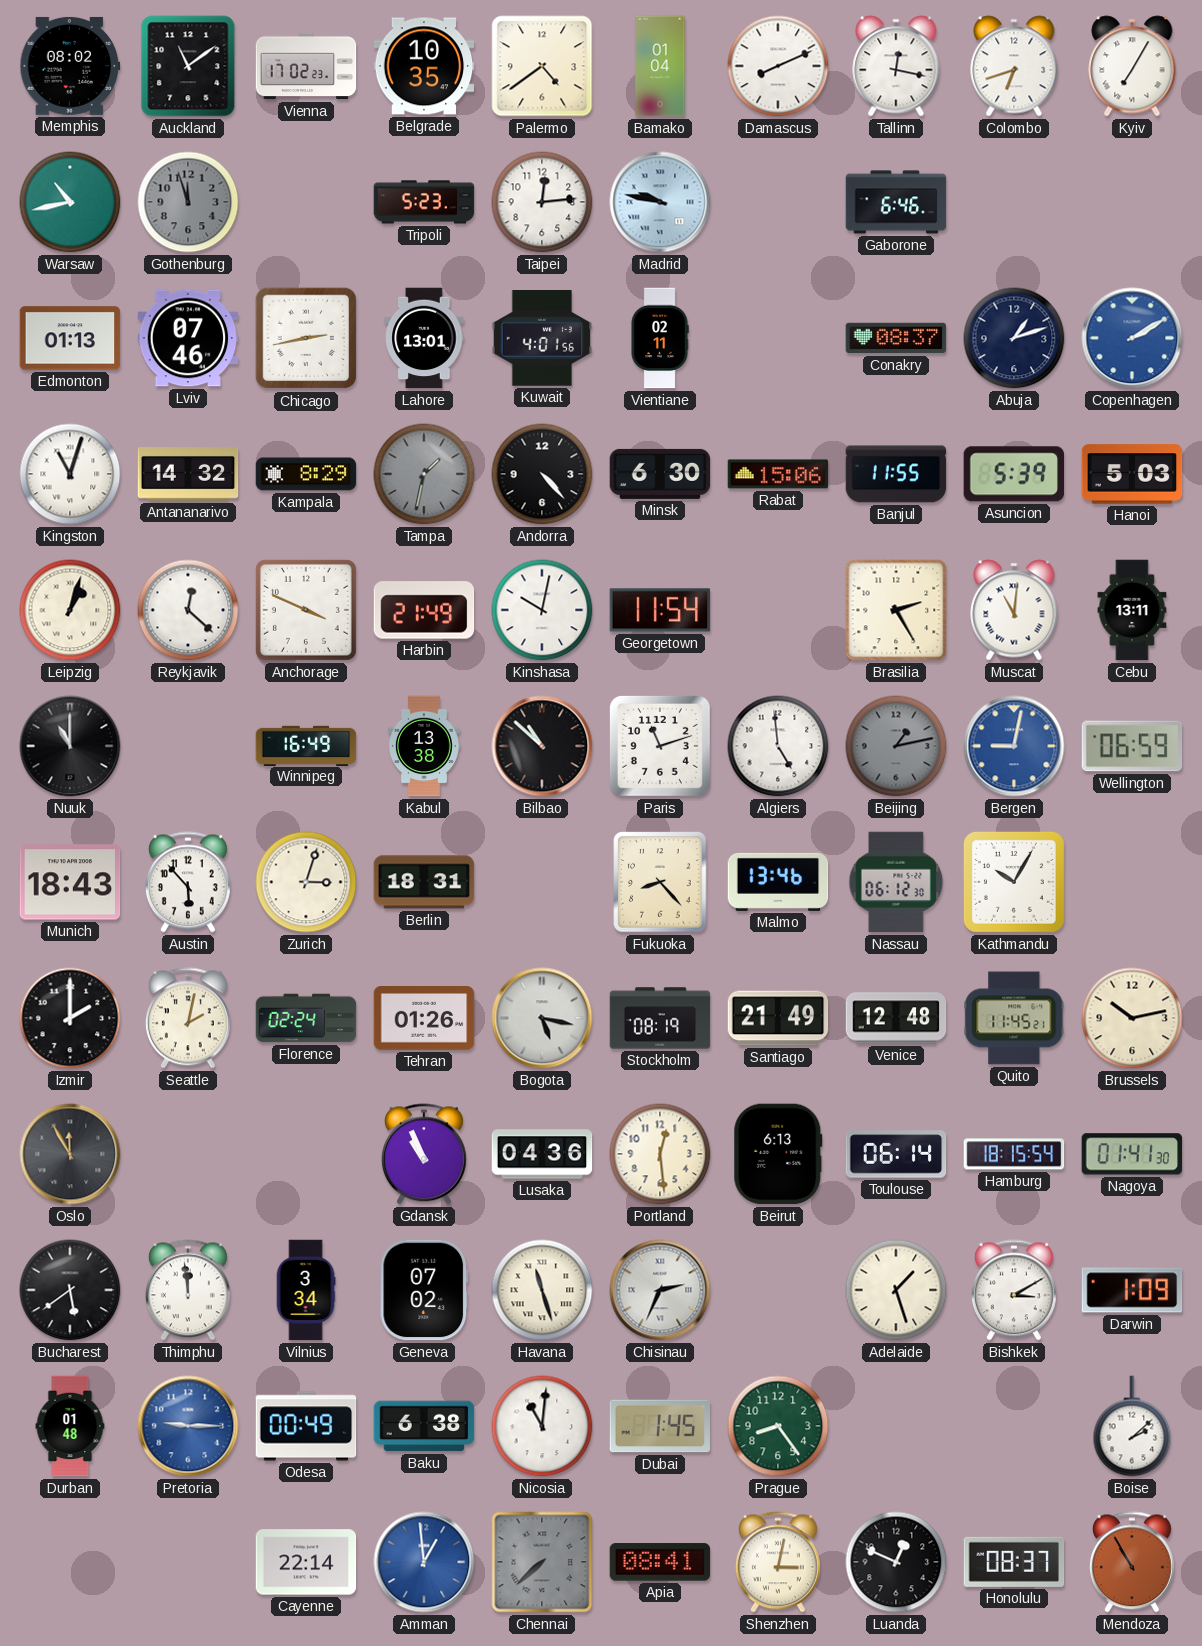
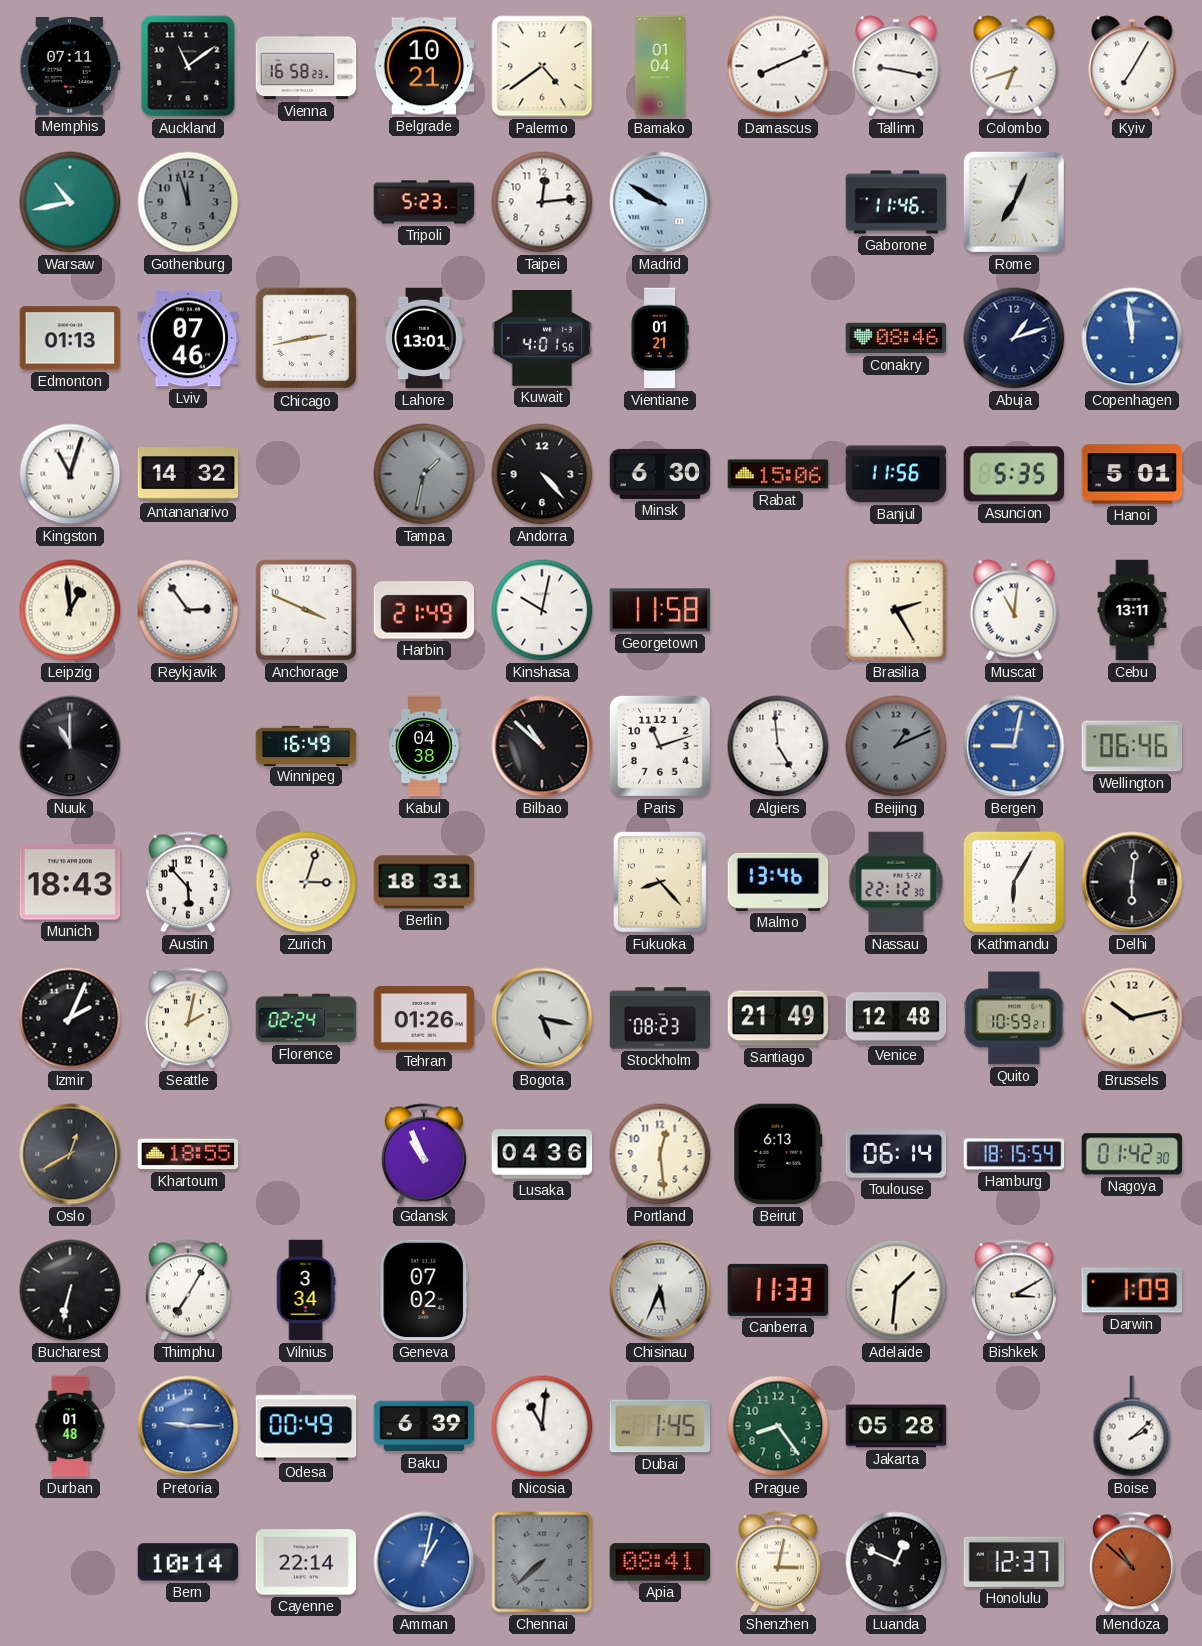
Memphis: 08:02 -> 07:11 (70, 66)
Vienna: 17:02 -> 16:58 (306, 66)
Belgrade: 10:35 -> 10:21 (424, 66)
Tallinn: 12:17 -> 9:17 (896, 66)
Madrid: 9:47 -> 9:50 (660, 202)
Gaborone: 6:46 -> 11:46 (896, 202)
Rome: none -> 7:04 (1014, 202)
Vientiane: 02:11 -> 01:21 (660, 338)
Conakry: 08:37 -> 08:46 (896, 338)
Copenhagen: 2:10 -> 11:59 (1132, 338)
Kampala: 8:29 -> none (306, 474)
Banjul: 11:55 -> 11:56 (896, 474)
Asuncion: 5:39 -> 5:35 (1013, 474)
Hanoi: 5:03 -> 5:01 (1132, 474)
Leipzig: 1:03 -> 12:59 (70, 610)
Reykjavik: 12:22 -> 2:54 (188, 610)
Georgetown: 11:54 -> 11:58 (660, 610)
Kabul: 13:38 -> 04:38 (425, 746)
Beijing: 1:13 -> 1:11 (896, 746)
Wellington: 06:59 -> 06:46 (1132, 746)
Nassau: 06:12 -> 22:12 (896, 882)
Kathmandu: 10:05 -> 6:05 (1014, 882)
Delhi: none -> 6:01 (1132, 882)
Izmir: 2:00 -> 2:04 (70, 1018)
Stockholm: 08:19 -> 08:23 (660, 1018)
Quito: 11:45 -> 10:59 (1014, 1018)
Oslo: 11:55 -> 12:40 (70, 1154)
Khartoum: none -> 18:55 (188, 1154)
Nagoya: 01:41 -> 01:42 (1132, 1154)
Bucharest: 5:39 -> 6:32 (70, 1290)
Thimphu: 11:59 -> 7:05 (188, 1290)
Havana: 11:27 -> none (542, 1290)
Chisinau: 2:34 -> 5:34 (660, 1290)
Canberra: none -> 11:33 (778, 1290)
Adelaide: 1:27 -> 1:31 (896, 1290)
Baku: 6:38 -> 6:39 (424, 1426)
Jakarta: none -> 05:28 (896, 1426)
Bern: none -> 10:14 (188, 1562)
Amman: 12:59 -> 1:02 (424, 1562)
Honolulu: 08:37 -> 12:37 (1014, 1562)
Mendoza: 10:55 -> 10:52 (1132, 1562)
